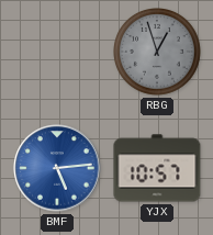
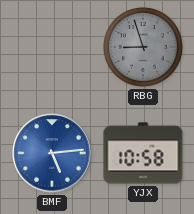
RBG: 12:57 -> 8:57 (144, 48)
YJX: 10:57 -> 10:58 (143, 153)
